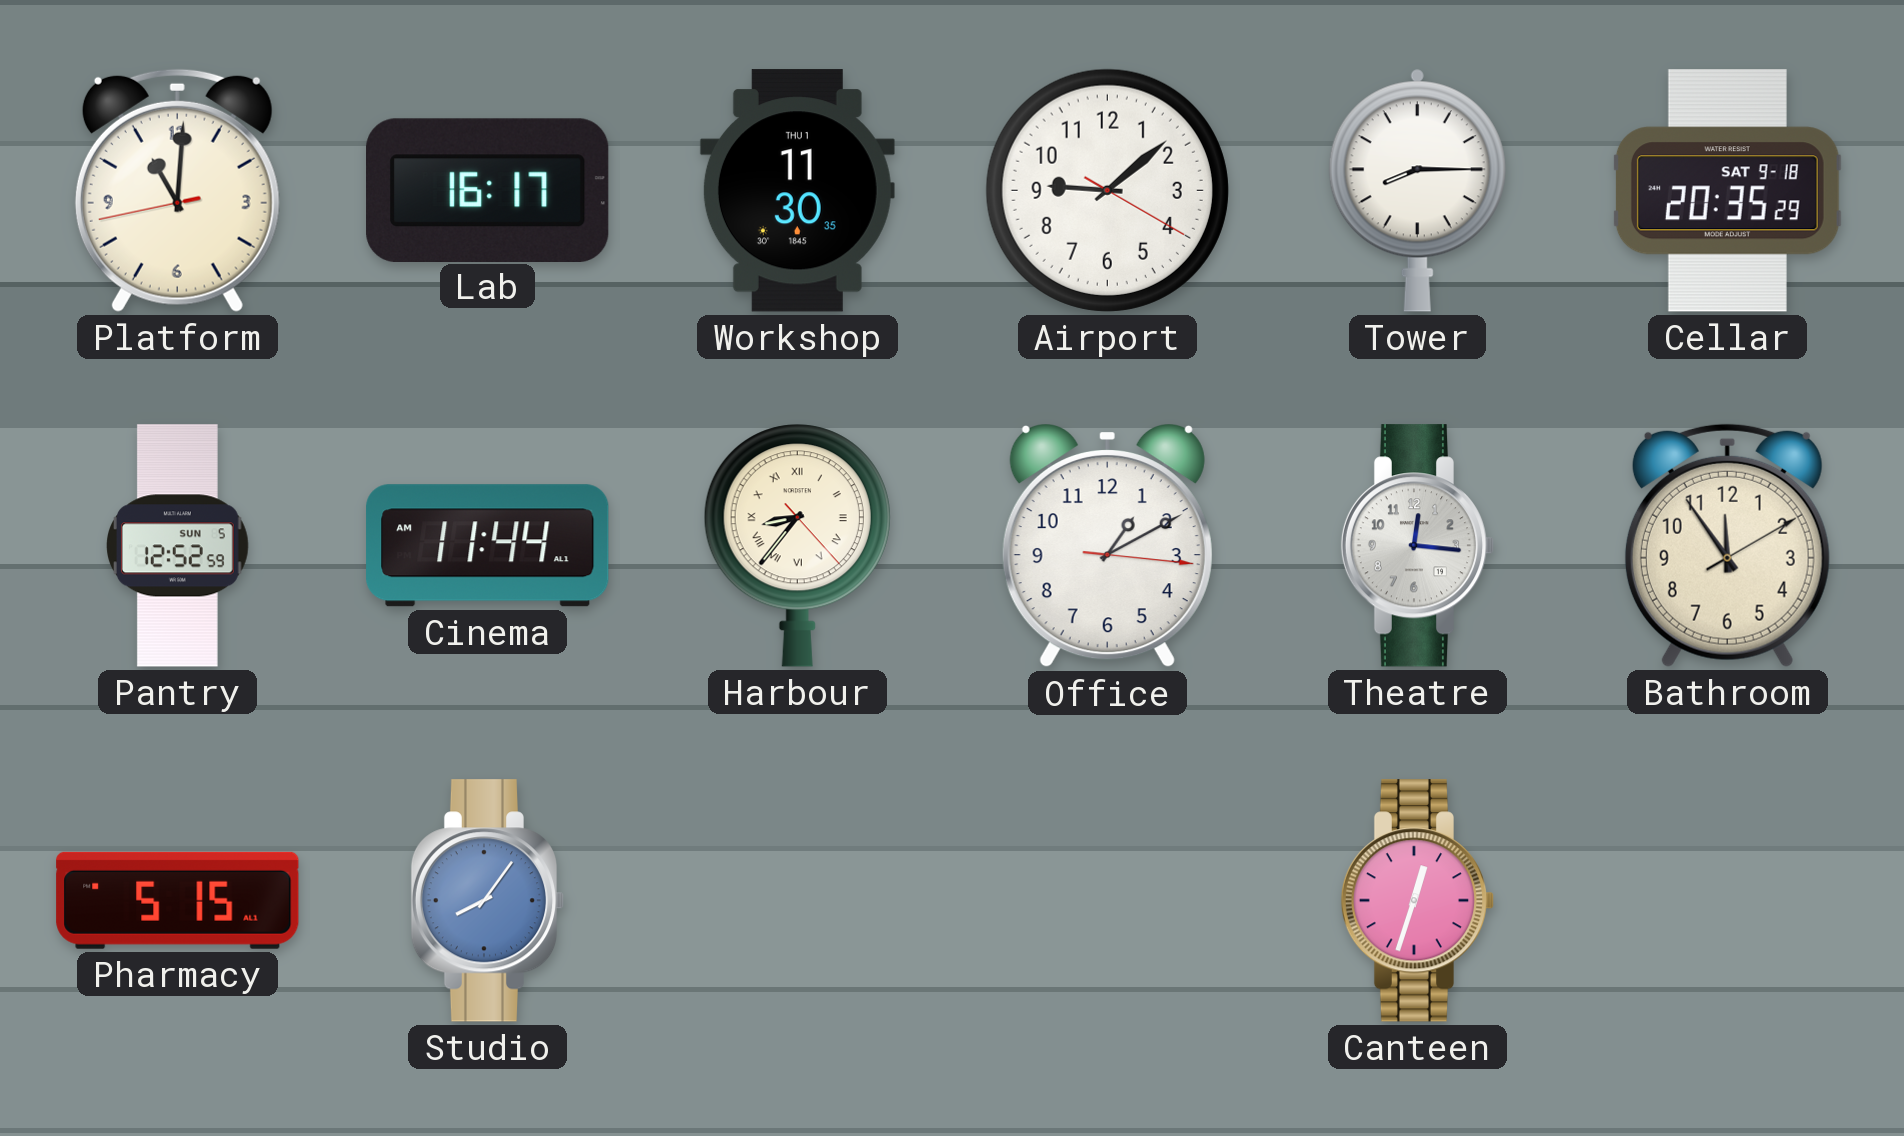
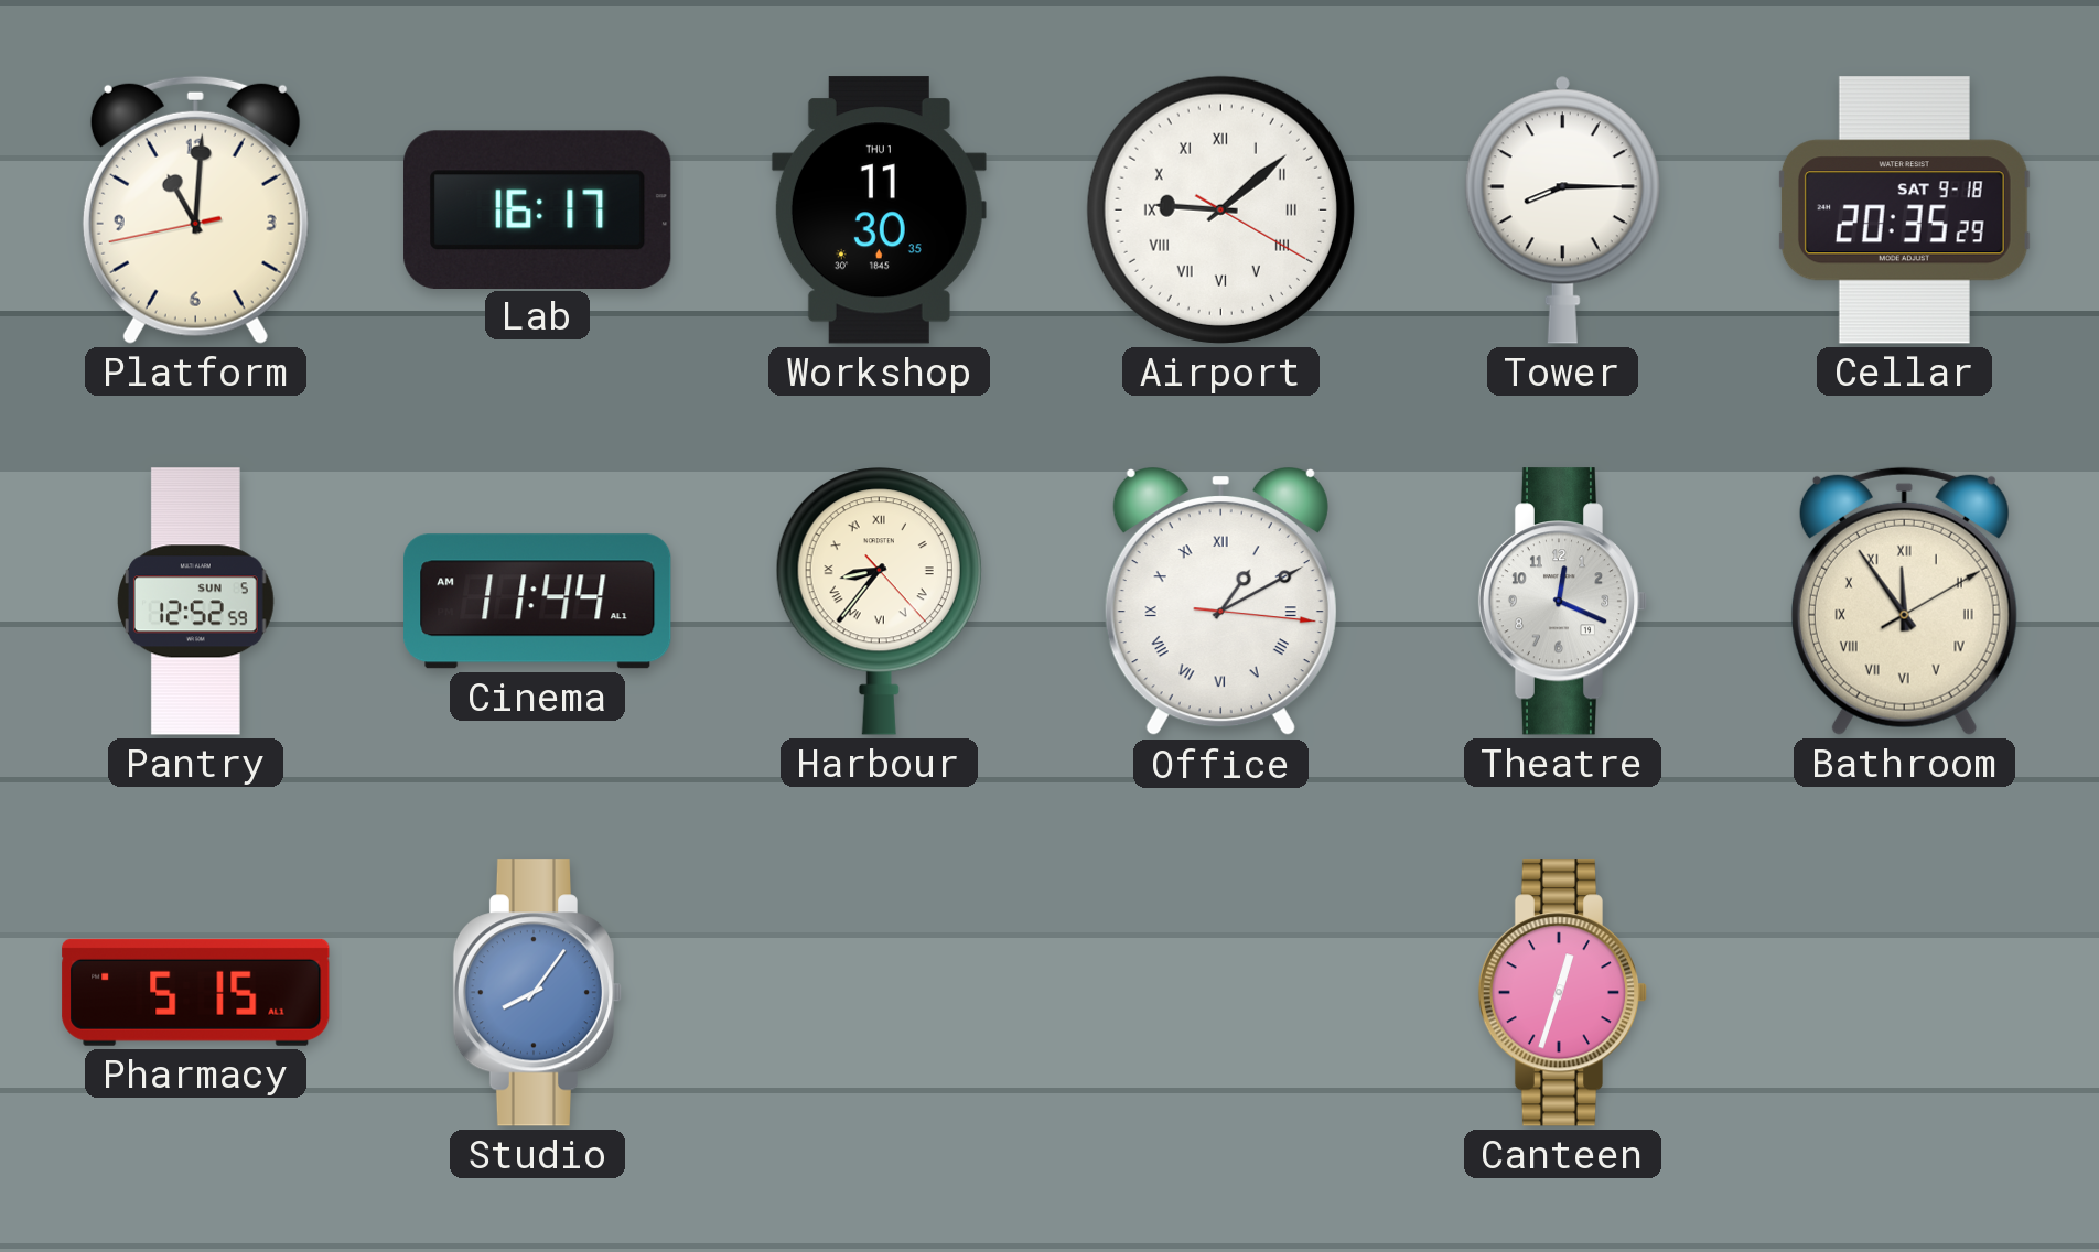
Airport numerals: Arabic -> Roman (1220, 209)
Office numerals: Arabic -> Roman (1220, 603)
Theatre: 12:16 -> 12:19 (1563, 602)
Bathroom numerals: Arabic -> Roman (1904, 601)
